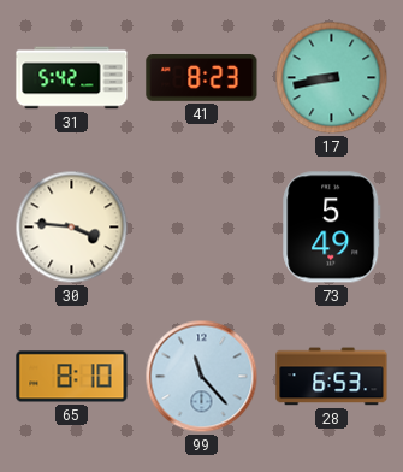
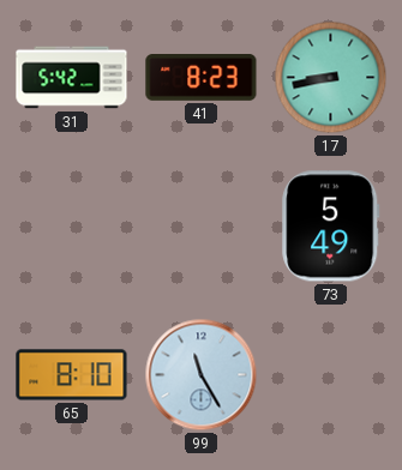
30: 3:46 -> none (72, 228)
99: 11:23 -> 11:25 (202, 375)
28: 6:53 -> none (332, 377)
